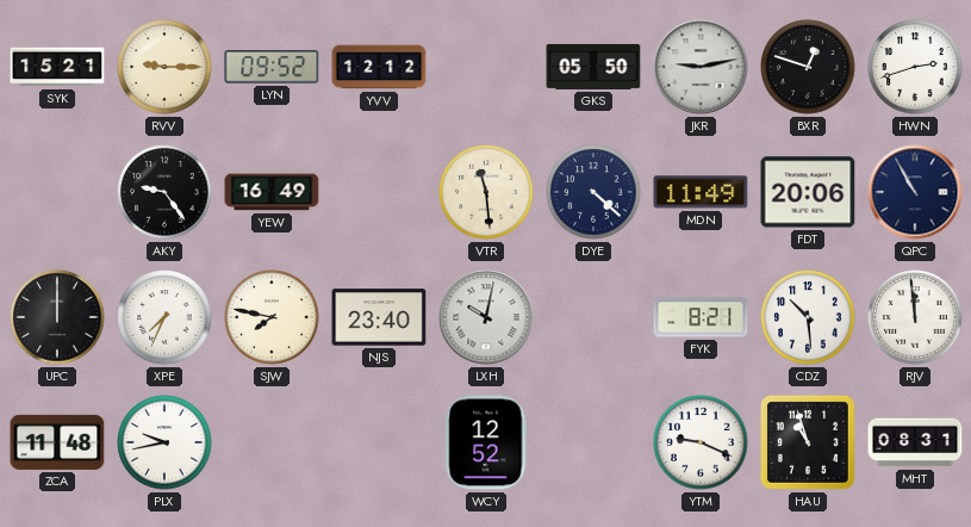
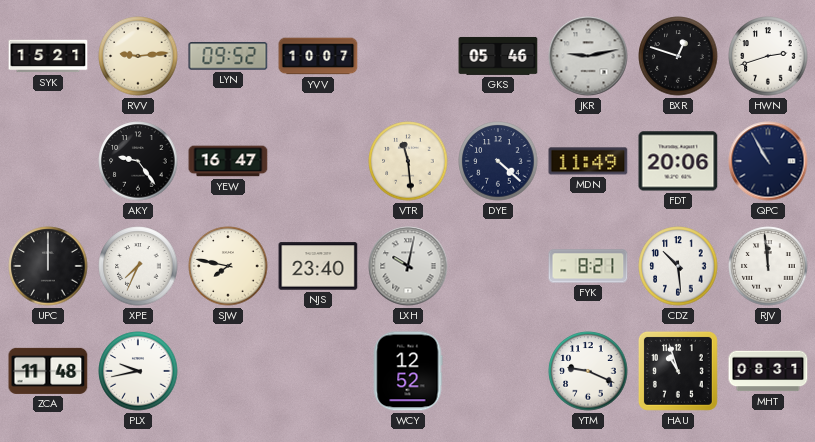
RVV: 9:15 -> 9:14 (138, 56)
YVV: 12:12 -> 10:07 (318, 56)
GKS: 05:50 -> 05:46 (498, 56)
YEW: 16:49 -> 16:47 (228, 161)
